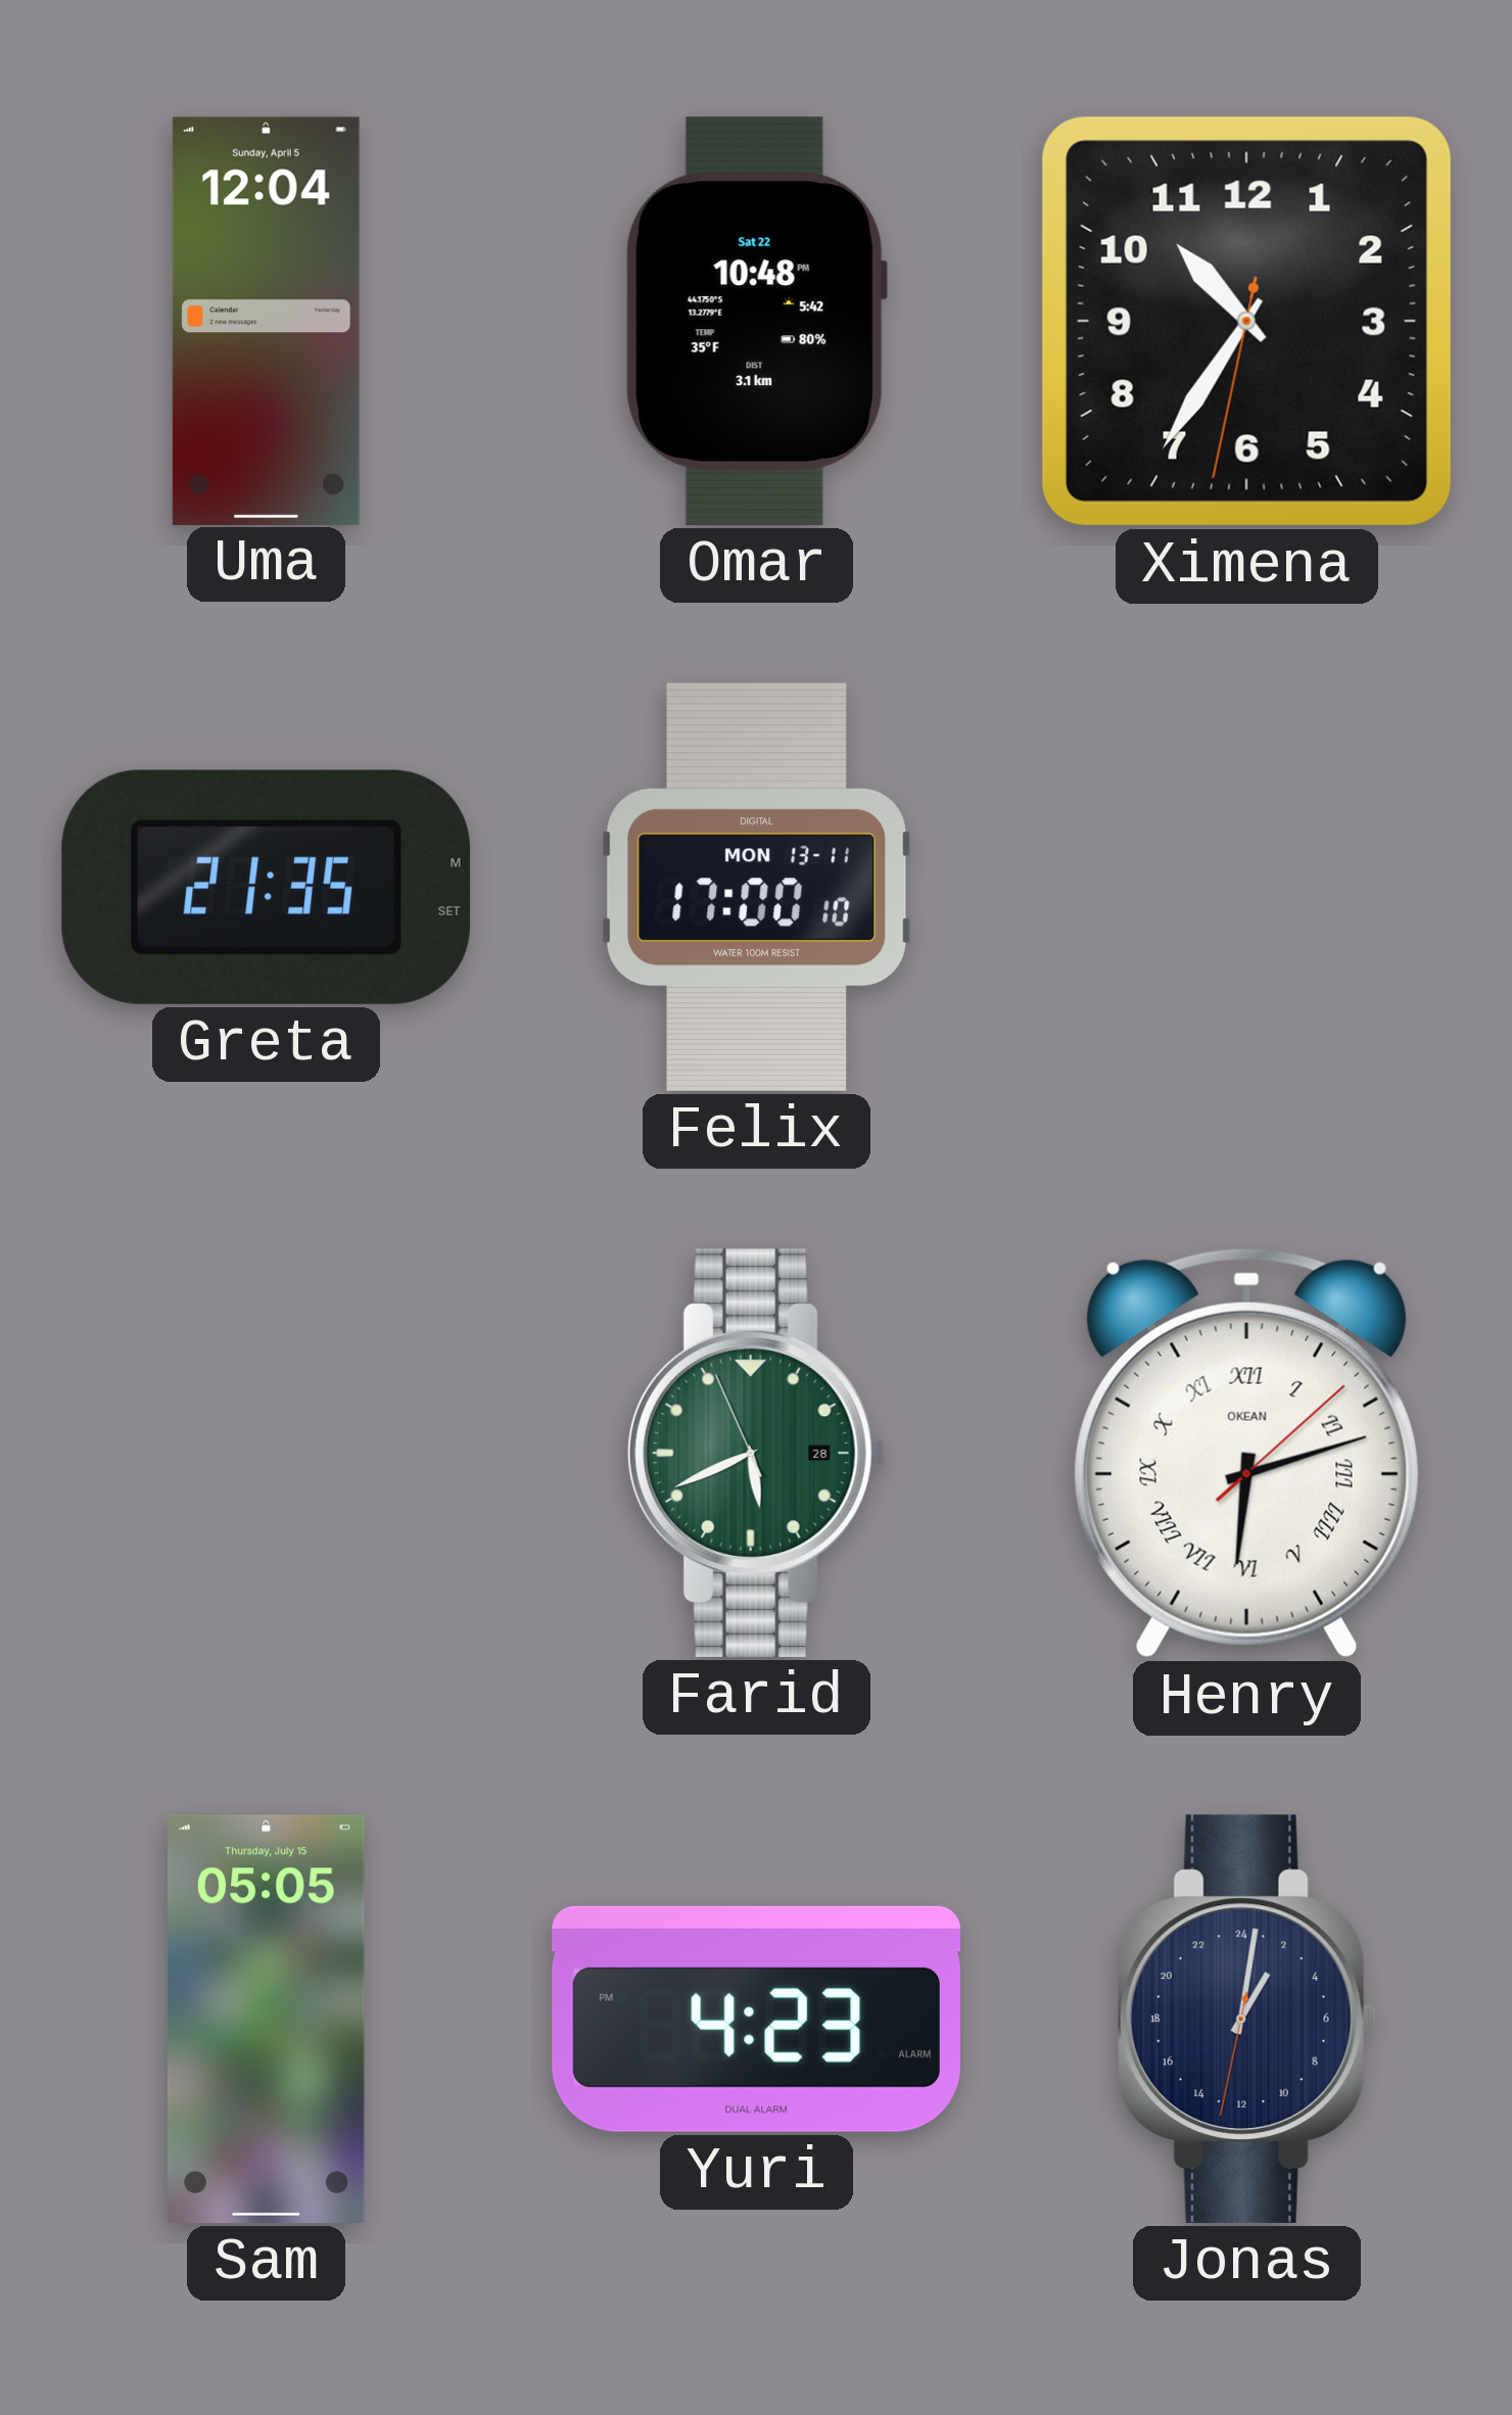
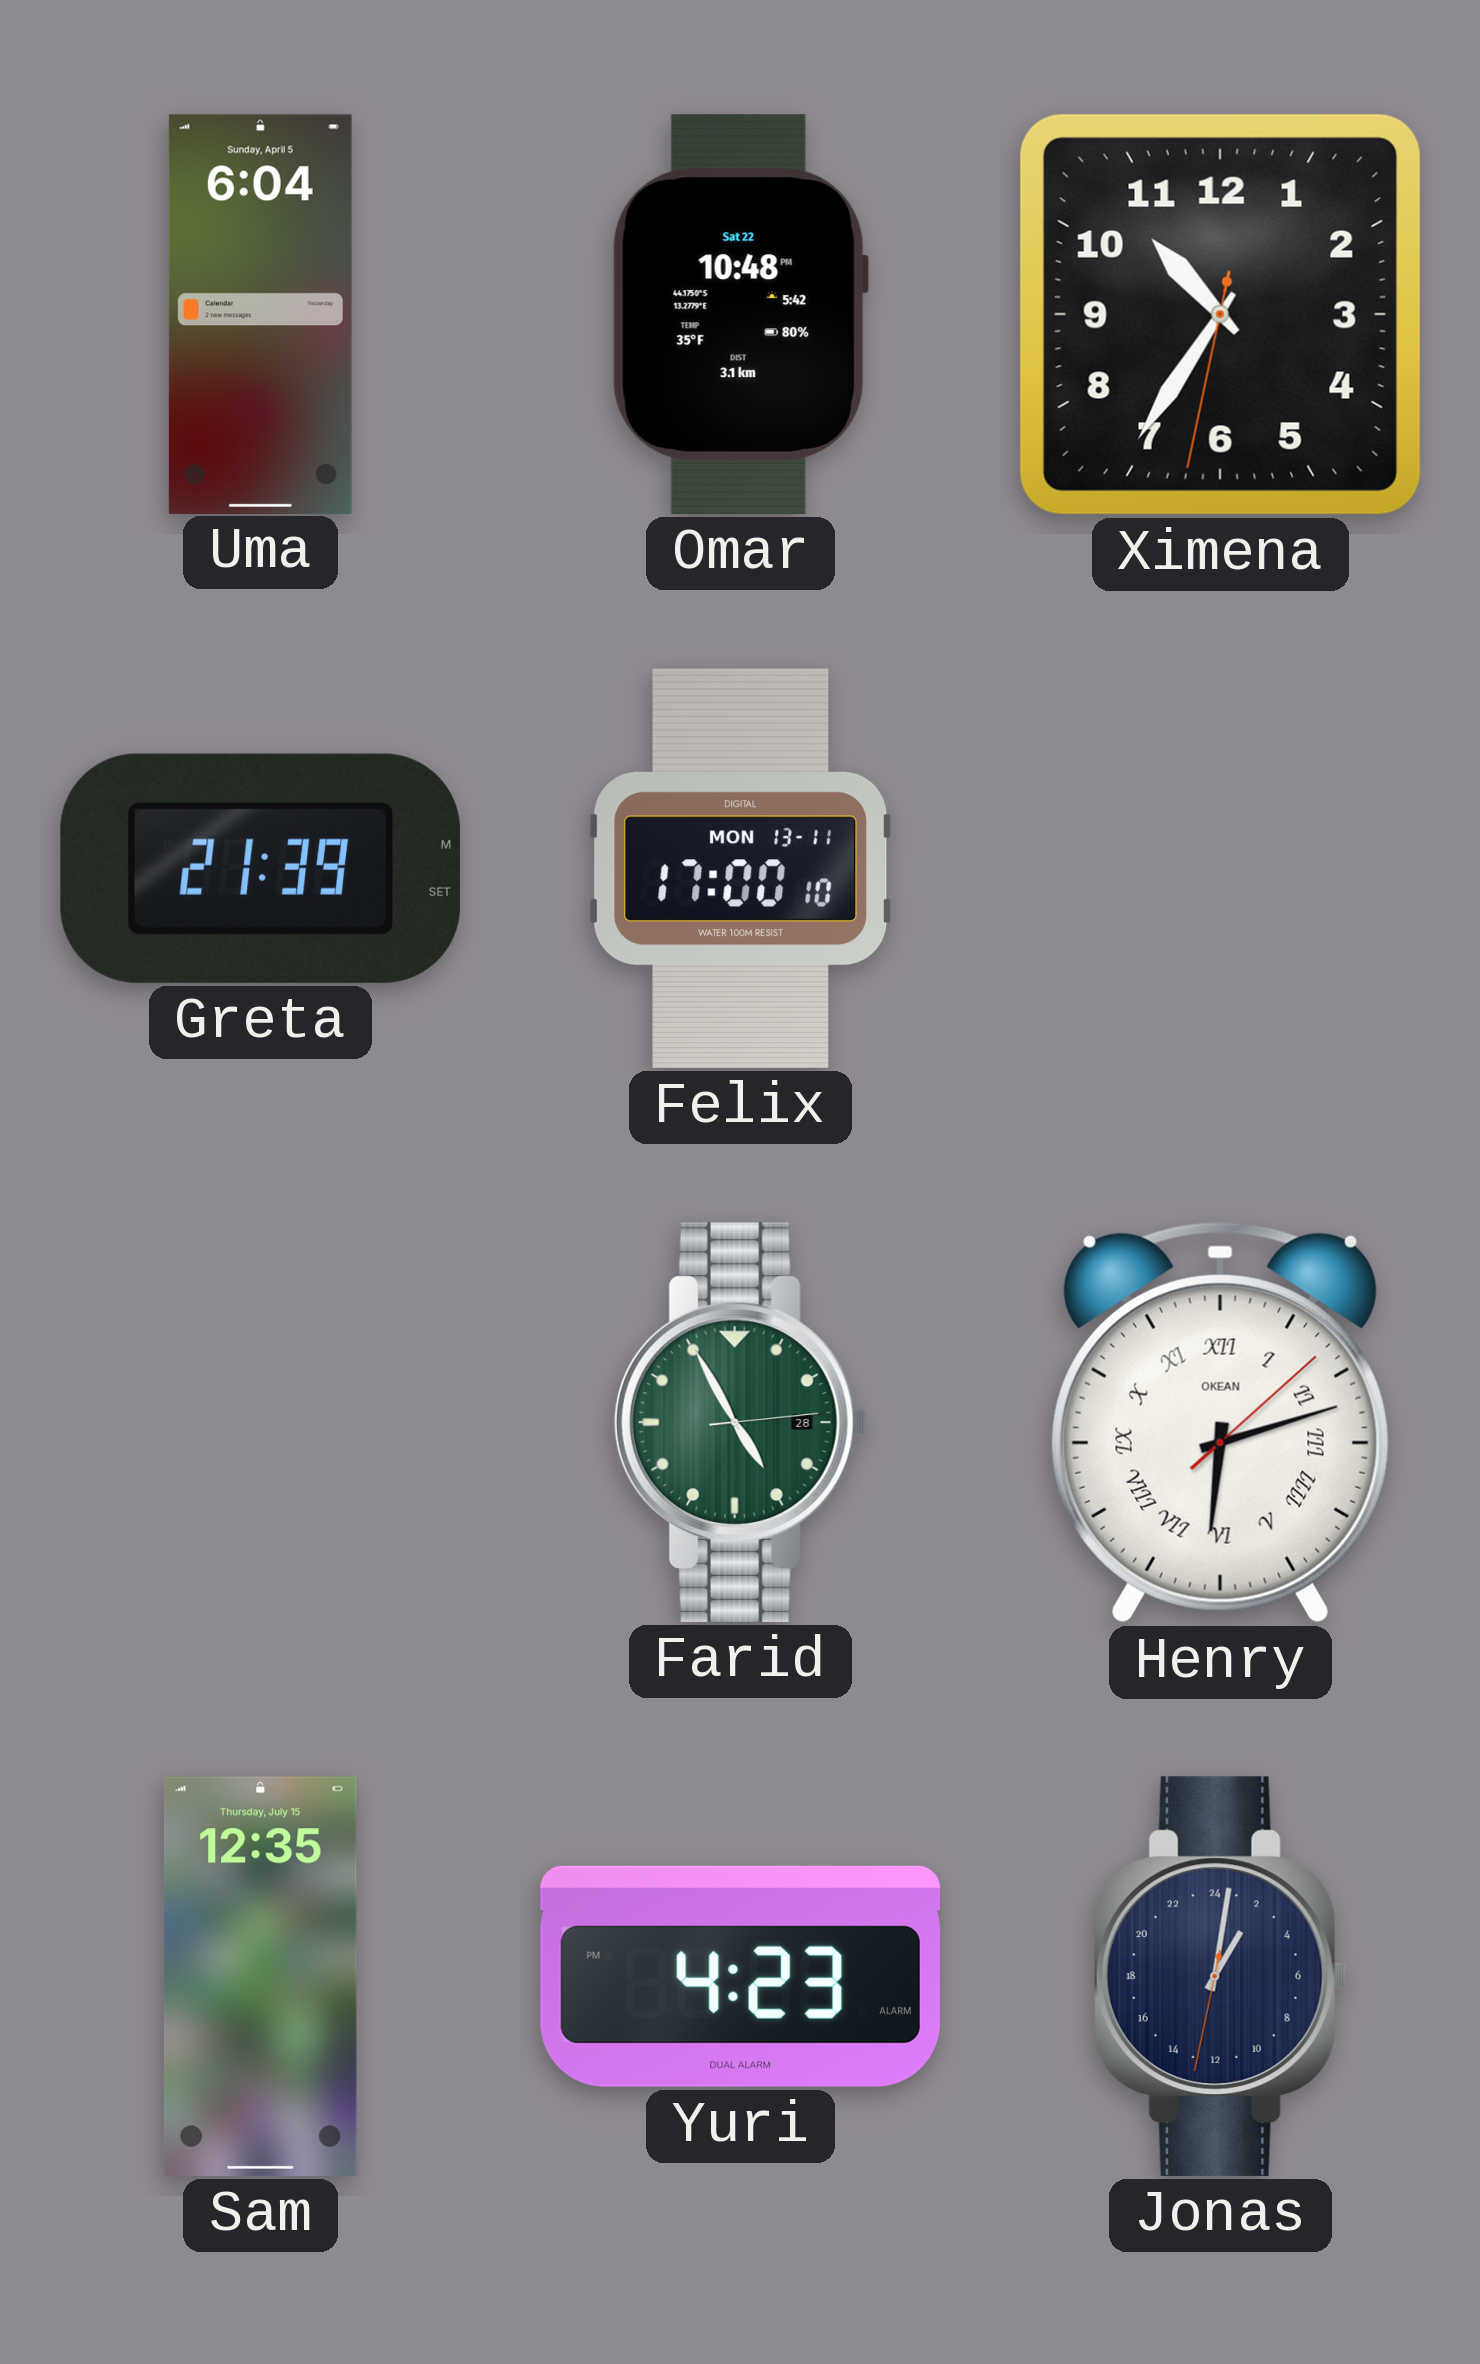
Uma: 12:04 -> 6:04 (260, 314)
Greta: 21:35 -> 21:39 (260, 868)
Farid: 5:40 -> 4:55 (740, 1422)
Sam: 05:05 -> 12:35 (260, 1976)
